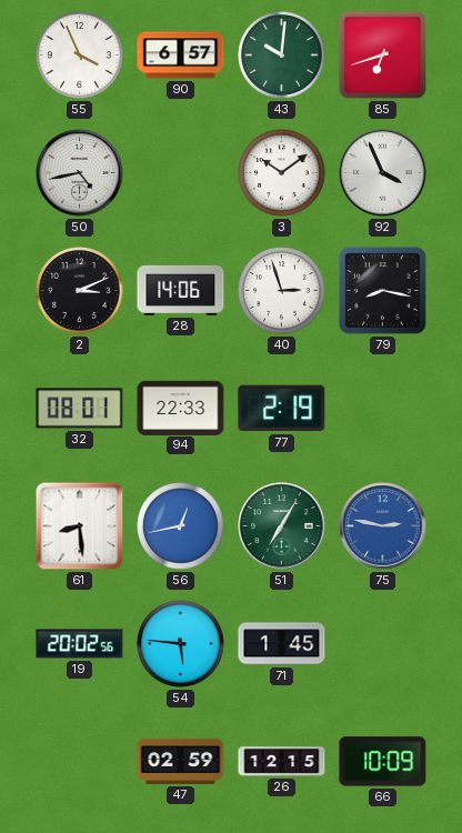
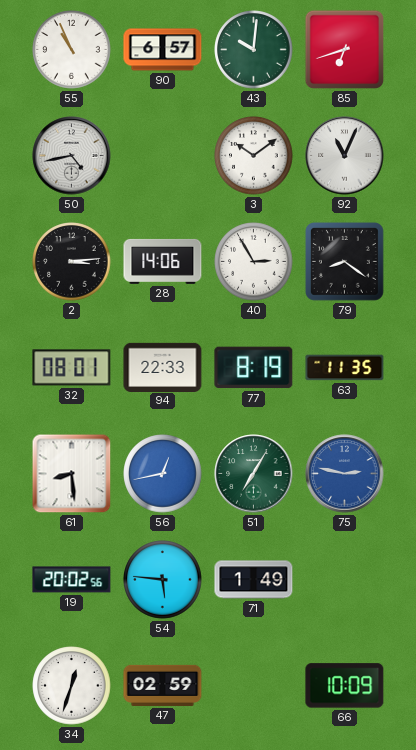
55: 3:56 -> 10:56 (72, 50)
92: 3:56 -> 11:04 (345, 156)
2: 3:11 -> 3:14 (72, 262)
40: 2:57 -> 2:55 (254, 262)
79: 8:17 -> 8:21 (344, 261)
77: 2:19 -> 8:19 (254, 368)
63: none -> 11:35 (345, 368)
71: 1:45 -> 1:49 (254, 580)
34: none -> 12:33 (72, 686)
26: 12:15 -> none (282, 762)
